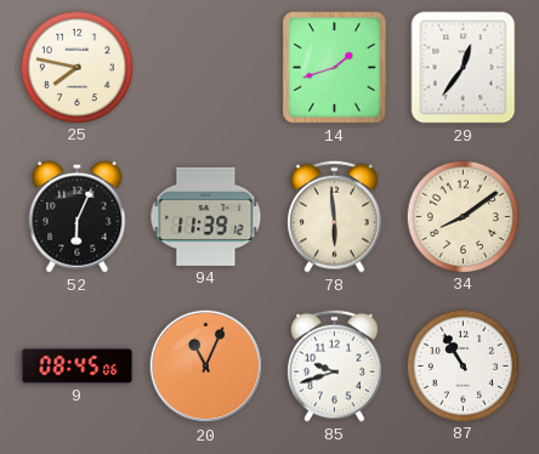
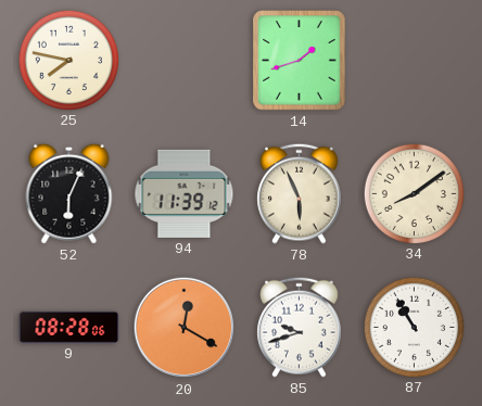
29: 12:36 -> none (464, 68)
78: 5:59 -> 5:56 (300, 193)
9: 08:45 -> 08:28 (69, 327)
20: 11:04 -> 12:20 (185, 328)
